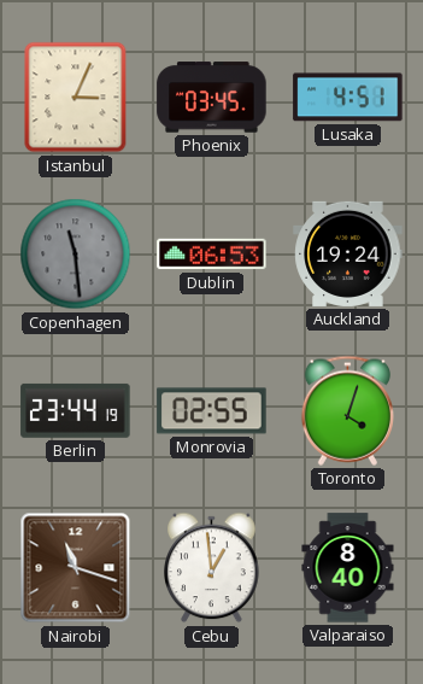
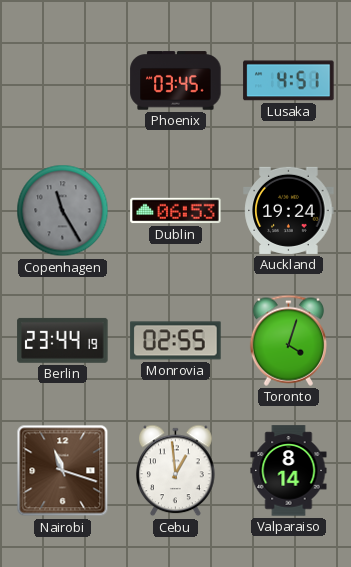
Istanbul: 3:04 -> none (76, 98)
Copenhagen: 11:29 -> 11:25 (63, 211)
Valparaiso: 8:40 -> 8:14 (289, 471)
